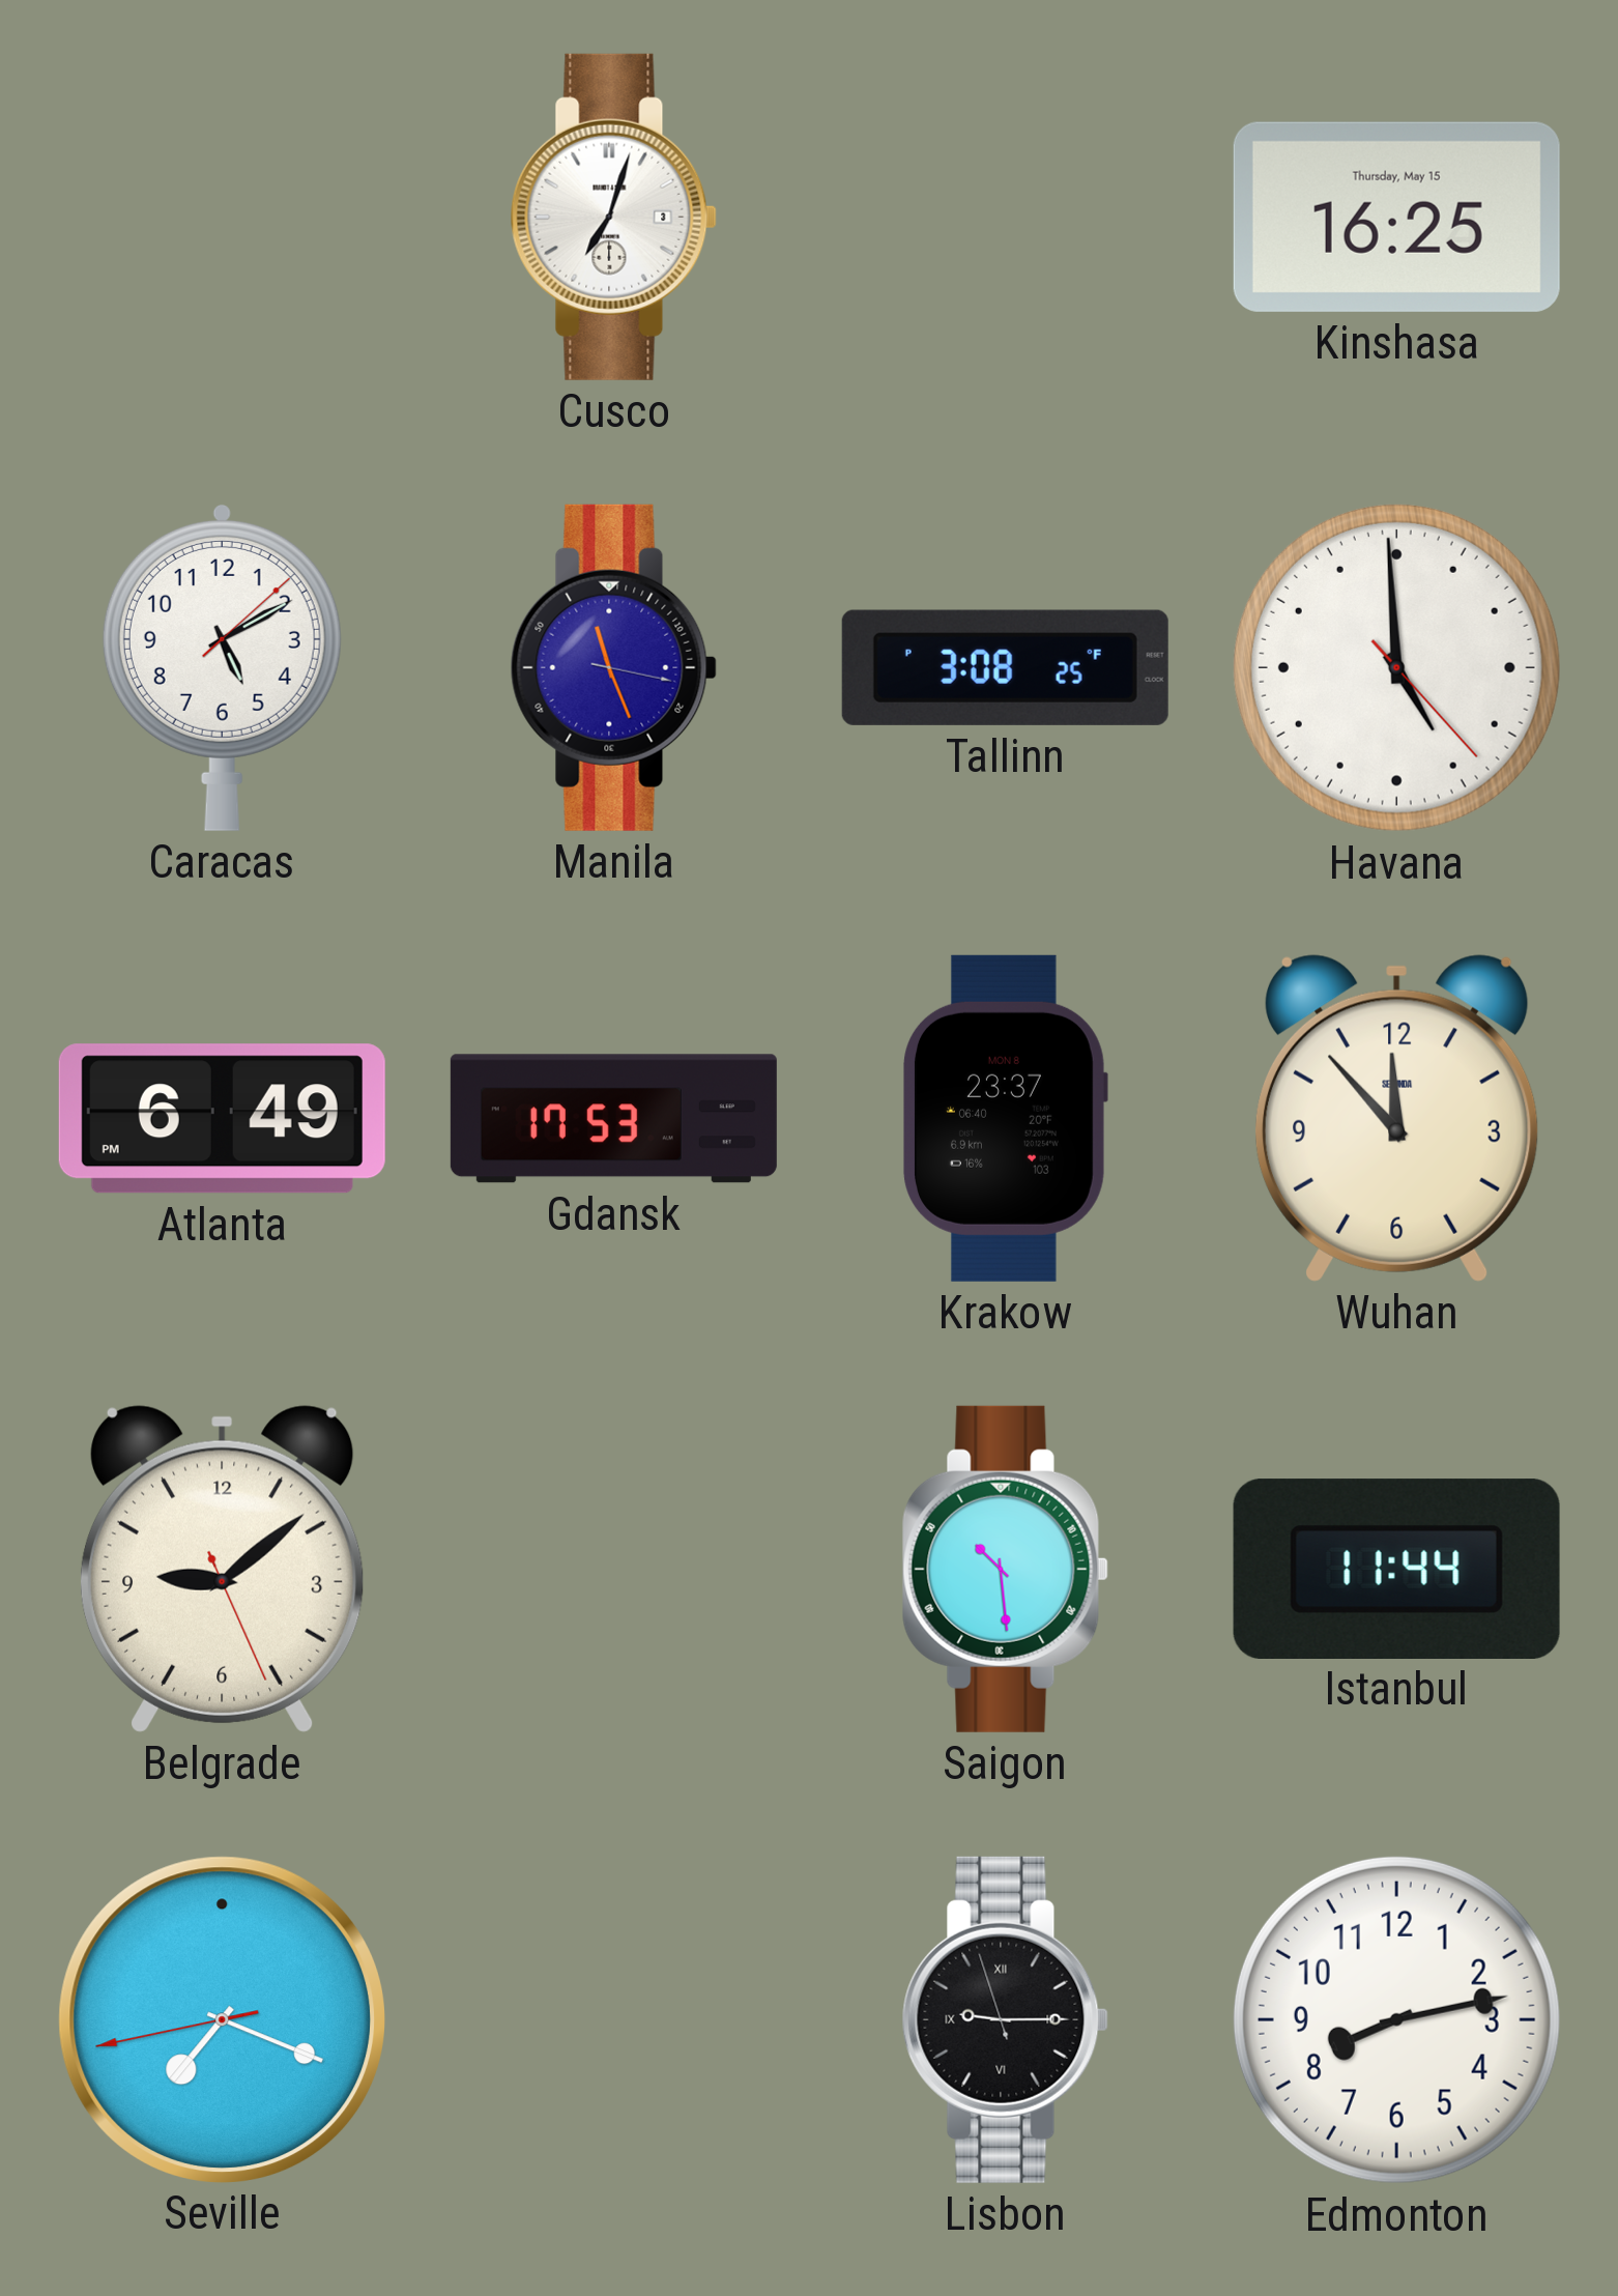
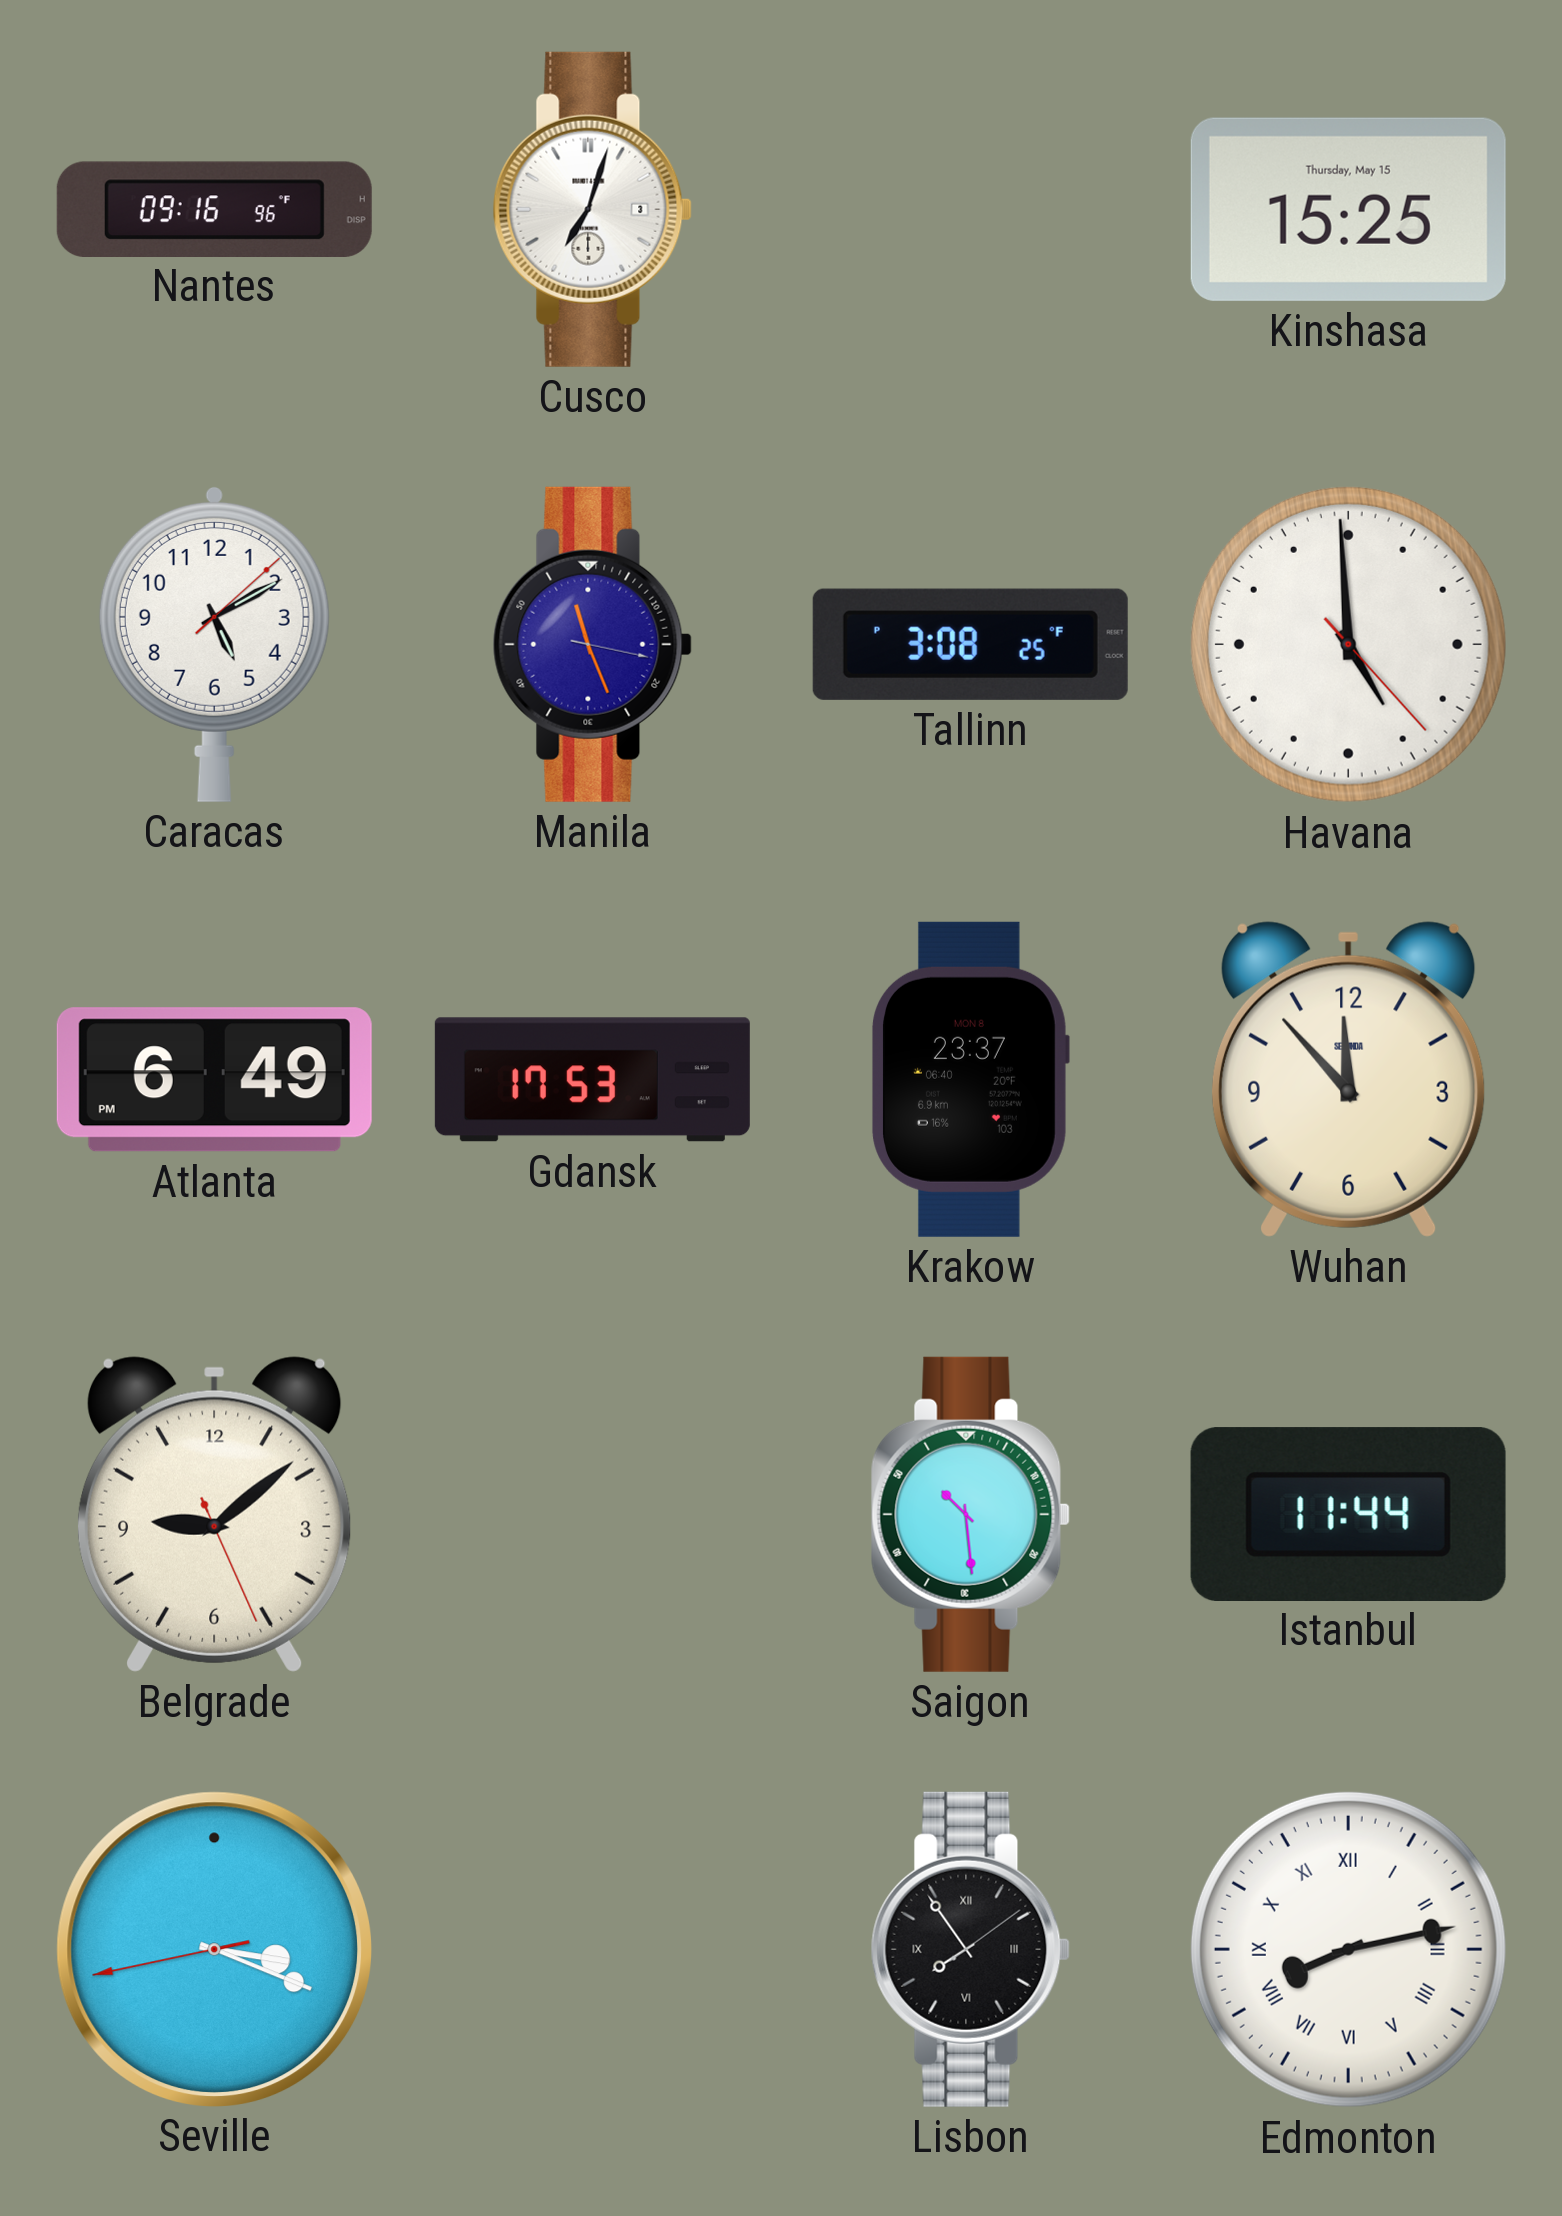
Nantes: none -> 09:16 (214, 209)
Kinshasa: 16:25 -> 15:25 (1348, 209)
Seville: 7:18 -> 3:18 (214, 1949)
Lisbon: 9:14 -> 7:54 (970, 1949)
Edmonton numerals: Arabic -> Roman (1348, 1949)
